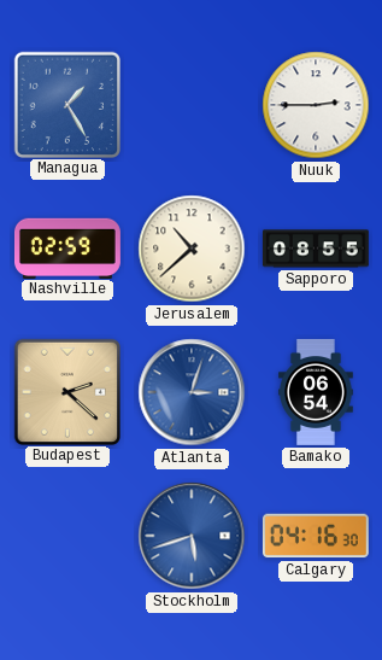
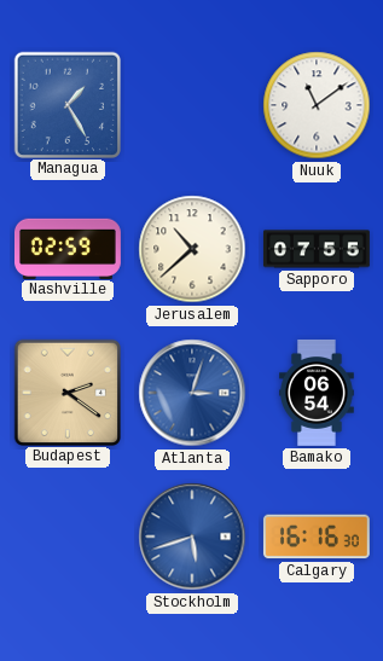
Nuuk: 2:45 -> 11:09 (317, 105)
Sapporo: 08:55 -> 07:55 (317, 249)
Budapest: 2:22 -> 2:21 (66, 392)
Calgary: 04:16 -> 16:16 (317, 537)
